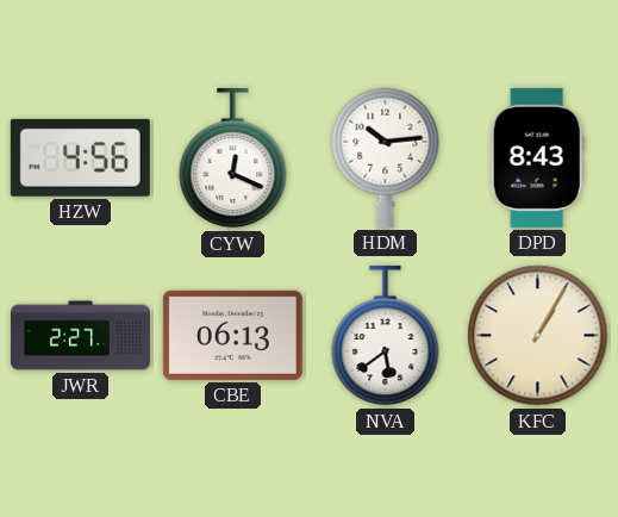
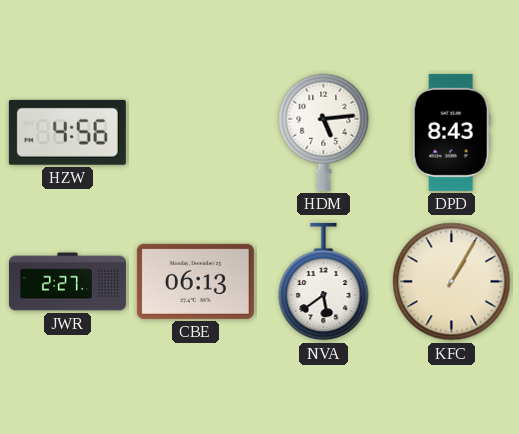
CYW: 12:19 -> none (233, 158)
HDM: 10:14 -> 5:14 (324, 132)
